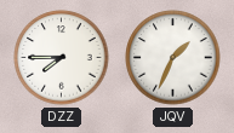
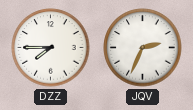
JQV: 1:34 -> 2:34 (143, 48)
